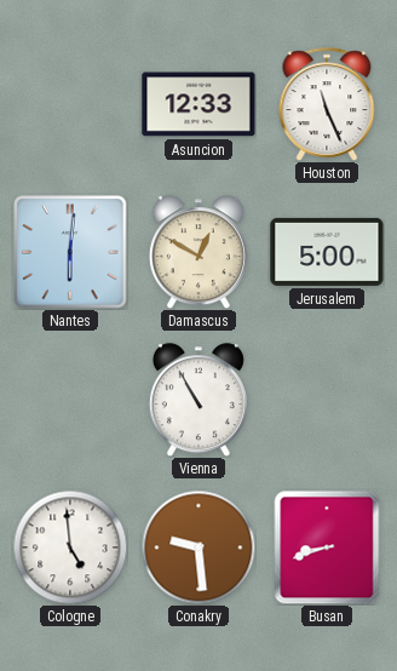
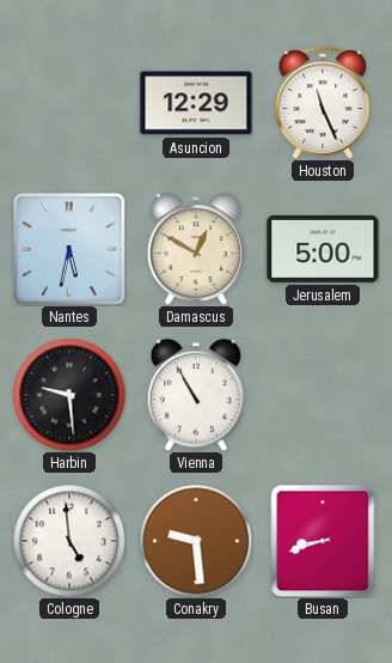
Asuncion: 12:33 -> 12:29 (196, 103)
Nantes: 6:01 -> 5:32 (69, 249)
Harbin: none -> 9:29 (69, 395)
